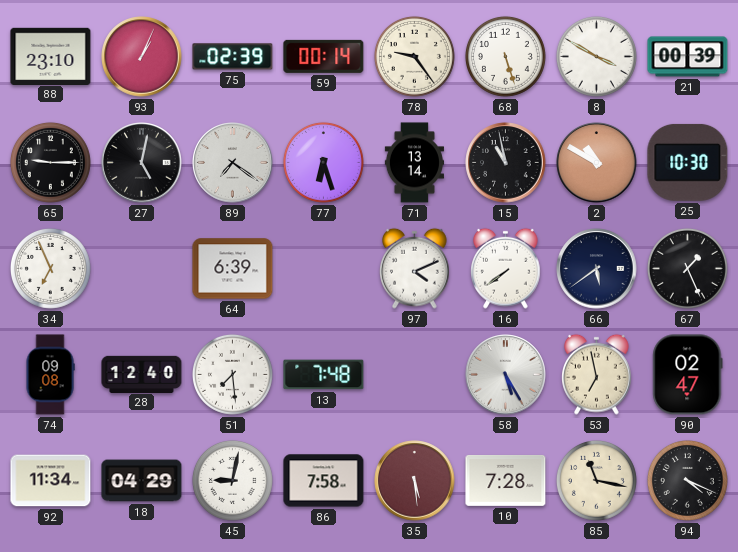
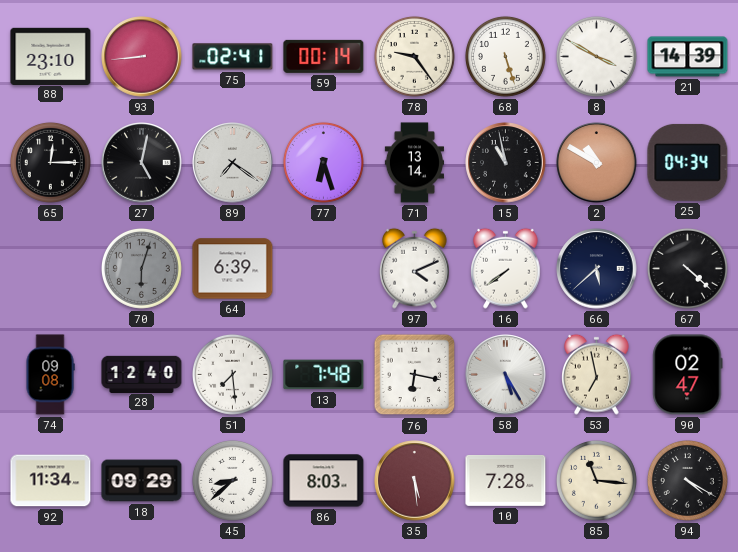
93: 1:04 -> 8:44 (142, 57)
75: 02:39 -> 02:41 (233, 57)
21: 00:39 -> 14:39 (688, 57)
65: 9:15 -> 12:15 (50, 162)
25: 10:30 -> 04:34 (688, 162)
34: 6:56 -> none (50, 268)
70: none -> 6:03 (141, 268)
66: 5:39 -> 5:38 (597, 269)
67: 1:26 -> 4:22 (687, 268)
76: none -> 6:17 (415, 375)
18: 04:29 -> 09:29 (142, 481)
45: 9:02 -> 8:38 (232, 480)
86: 7:58 -> 8:03 (324, 481)
85: 11:17 -> 11:16 (596, 480)
94: 4:19 -> 4:20 (687, 480)
